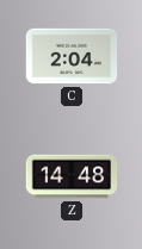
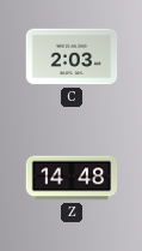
C: 2:04 -> 2:03 (72, 56)
